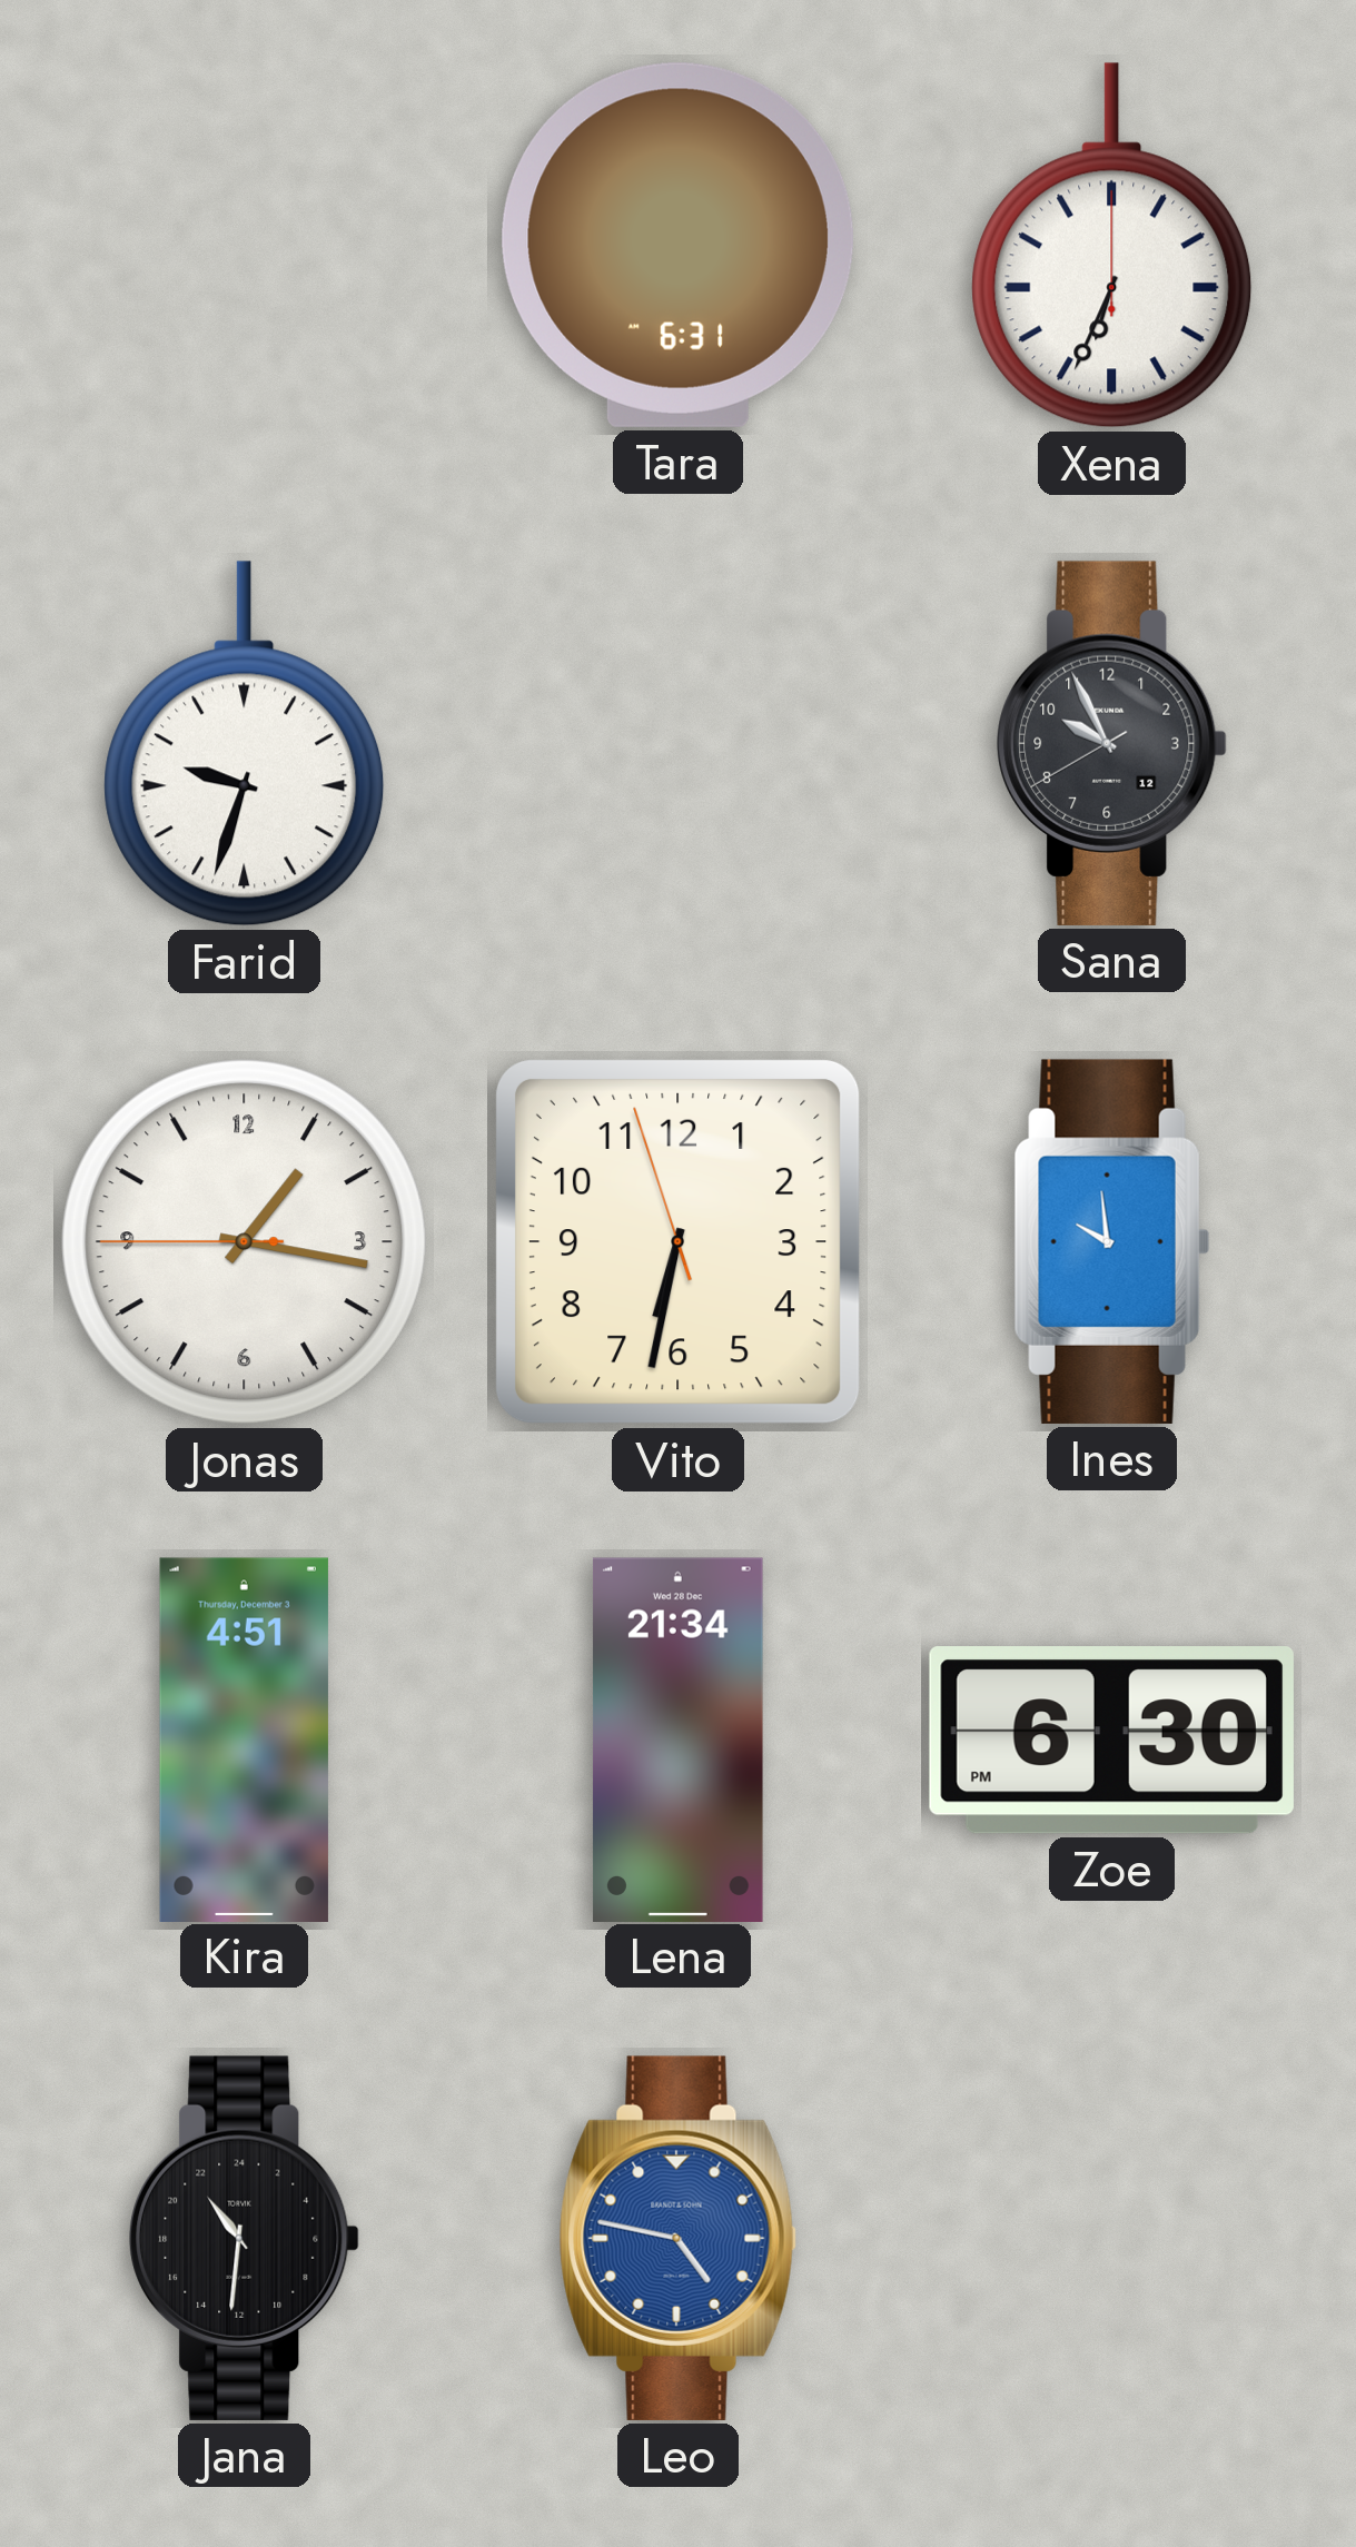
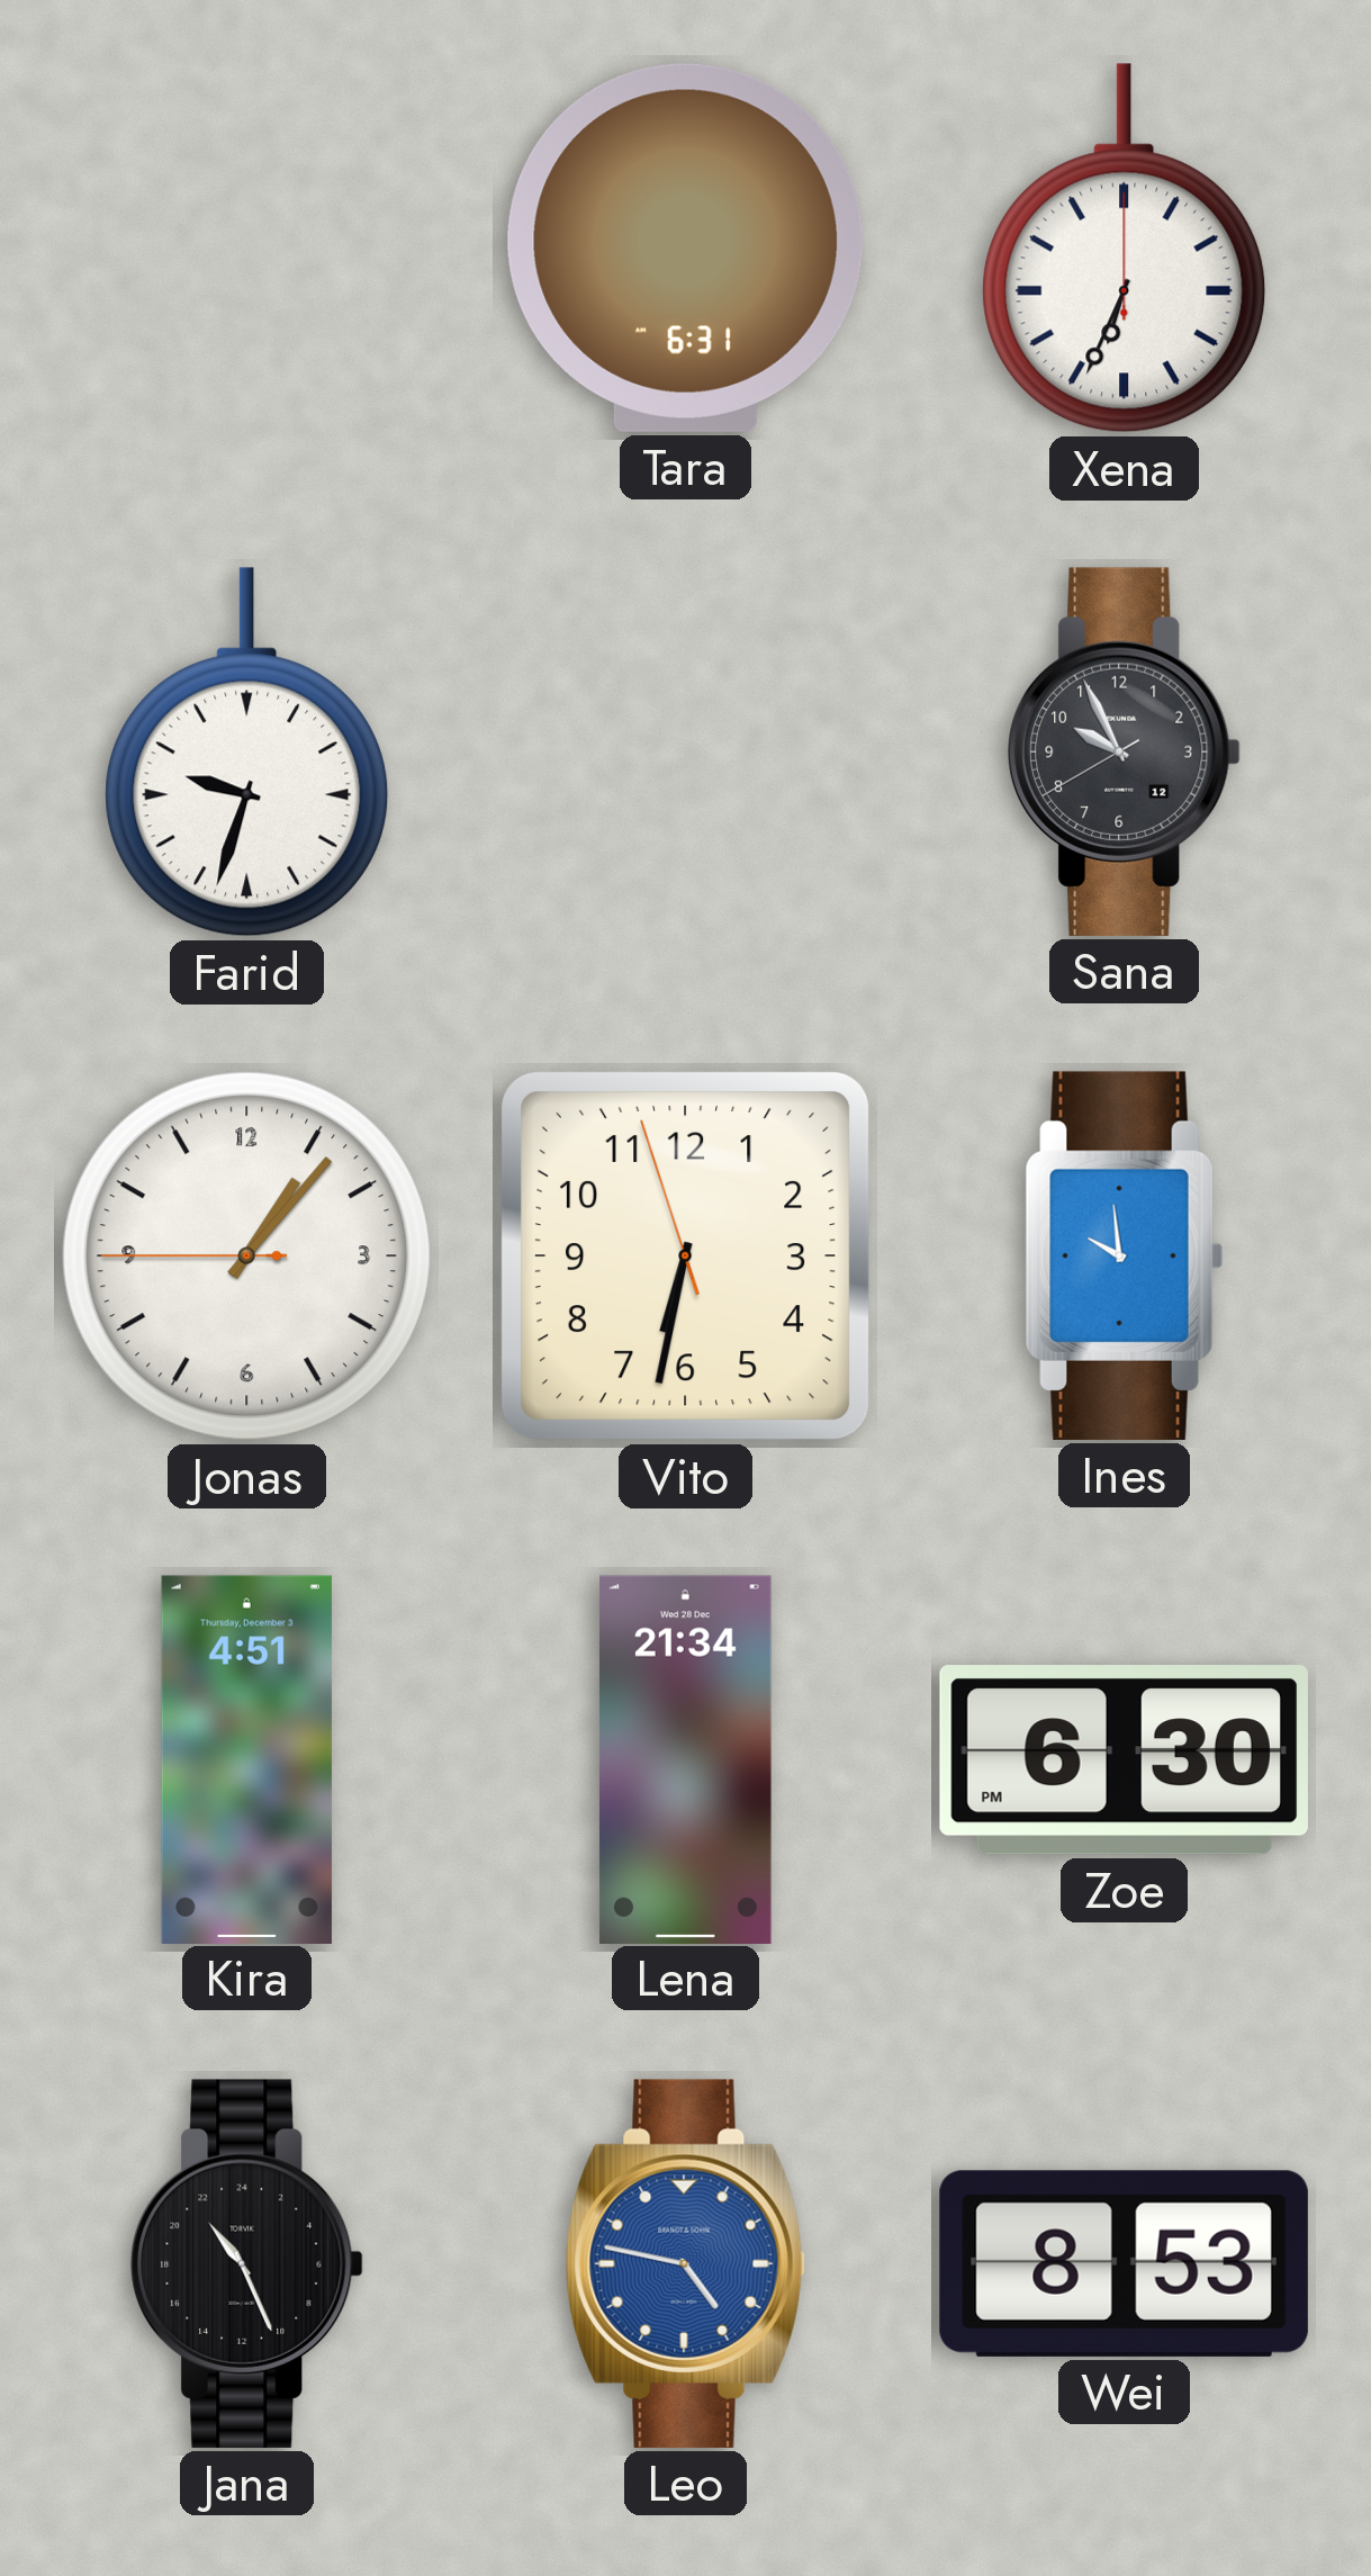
Jonas: 1:16 -> 1:06 (247, 1257)
Jana: 21:31 -> 21:26 (247, 2263)
Wei: none -> 8:53 (1124, 2263)
